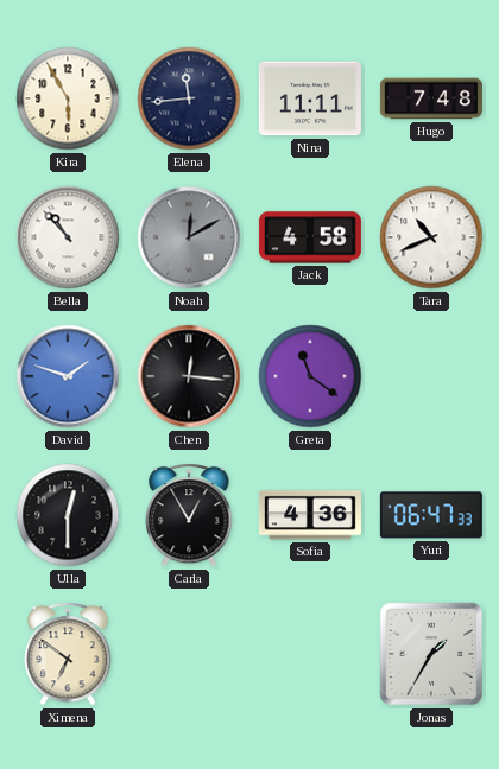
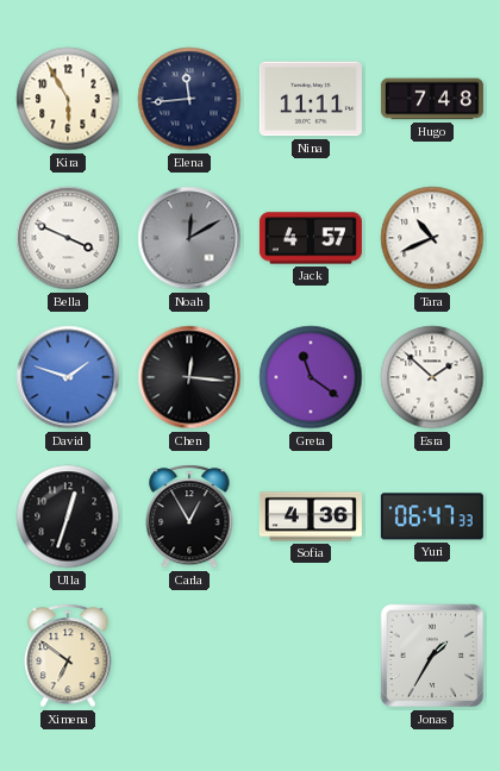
Bella: 10:53 -> 3:49 (68, 238)
Jack: 4:58 -> 4:57 (311, 238)
Esra: none -> 1:52 (432, 377)
Ulla: 12:30 -> 12:33 (68, 516)
